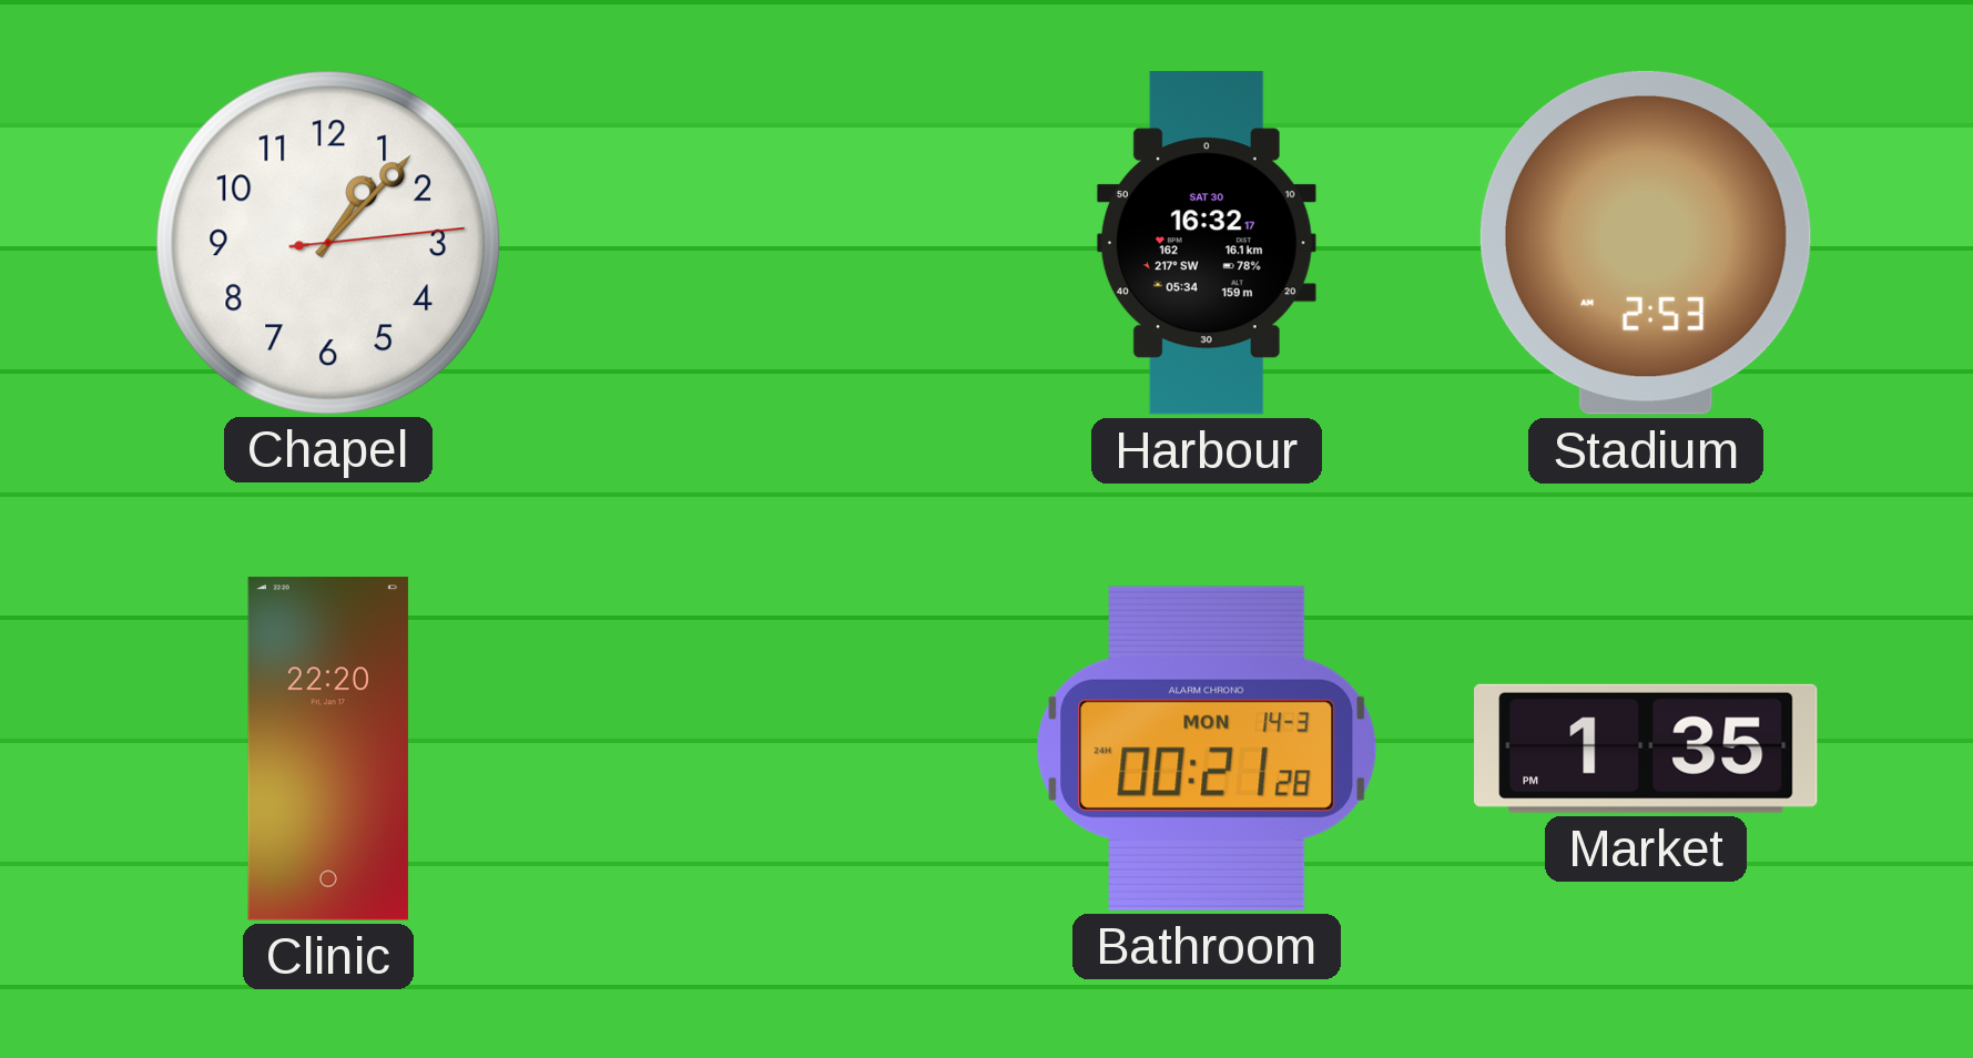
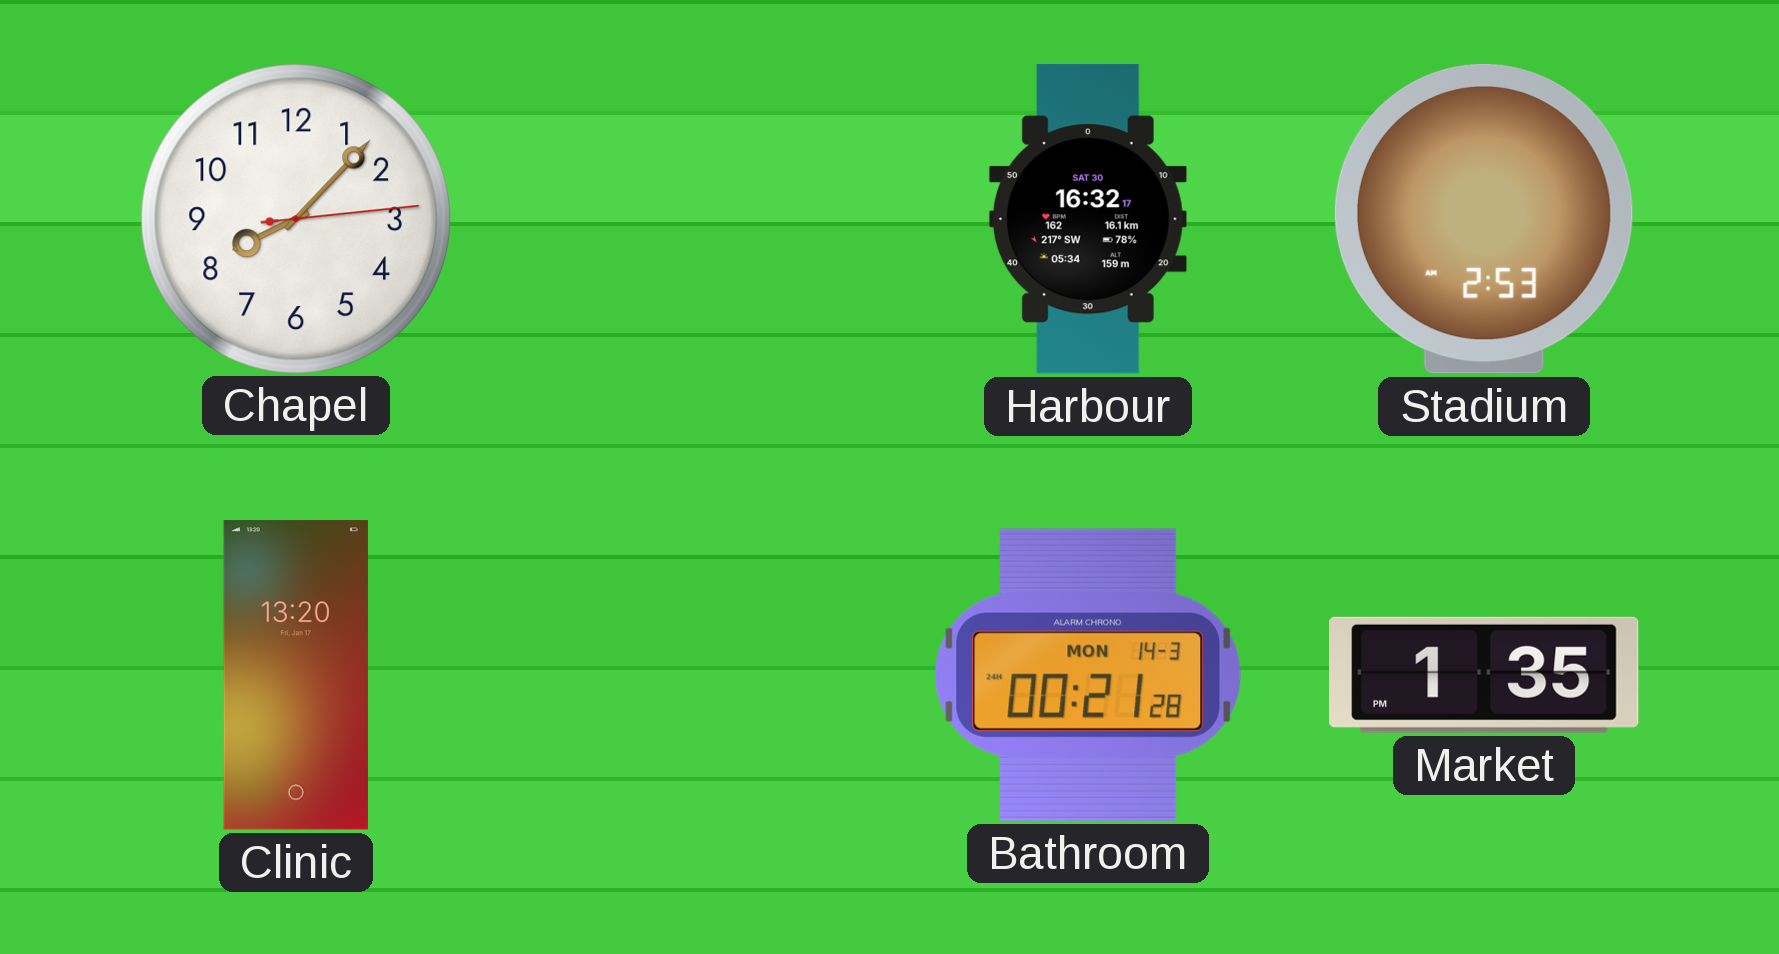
Chapel: 1:07 -> 8:07 (295, 218)
Clinic: 22:20 -> 13:20 (296, 675)
